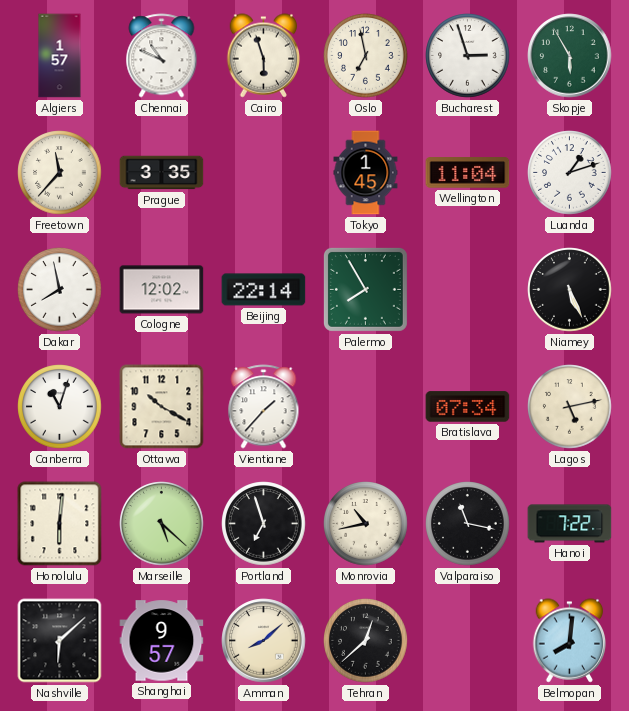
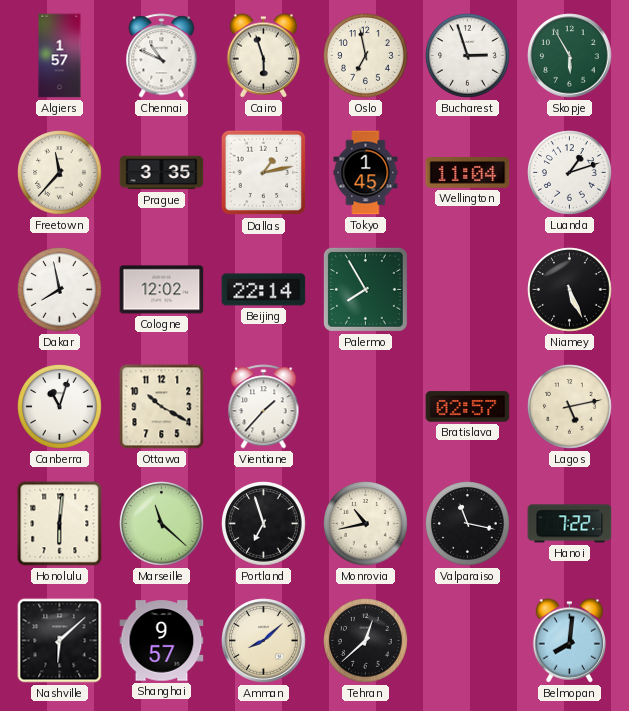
Dallas: none -> 1:13 (264, 173)
Bratislava: 07:34 -> 02:57 (468, 407)
Marseille: 5:22 -> 11:22 (162, 524)
